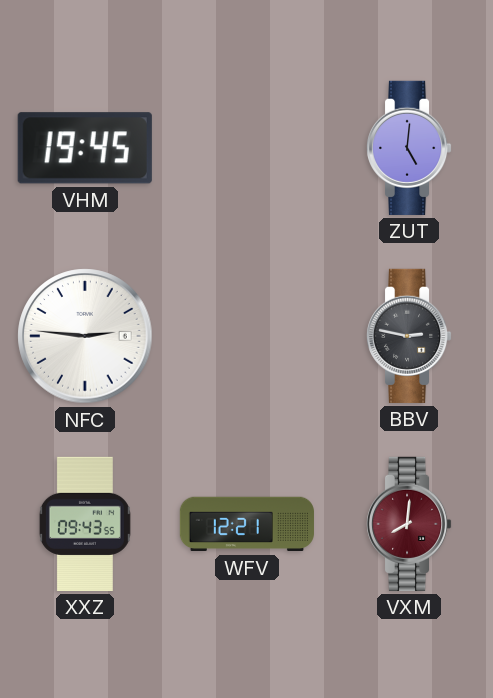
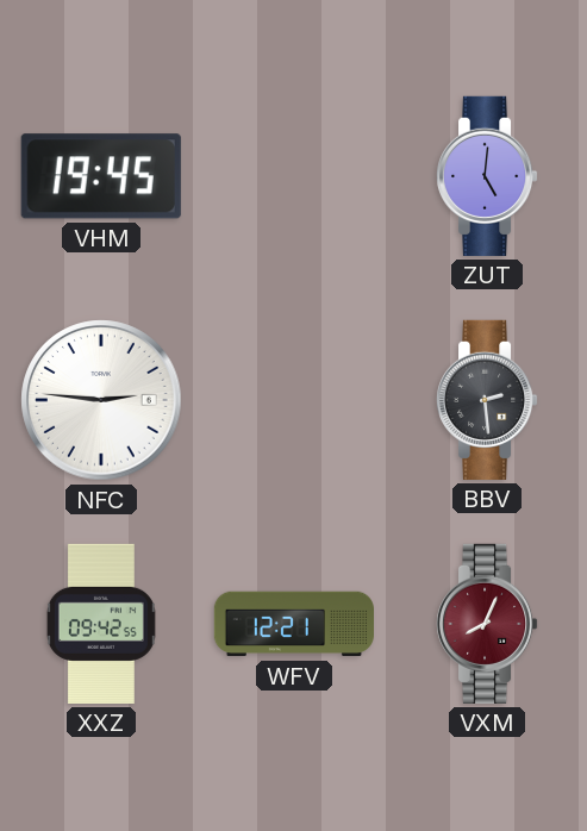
BBV: 2:47 -> 2:29 (487, 400)
XXZ: 09:43 -> 09:42 (101, 624)
VXM: 8:01 -> 8:04 (487, 624)
